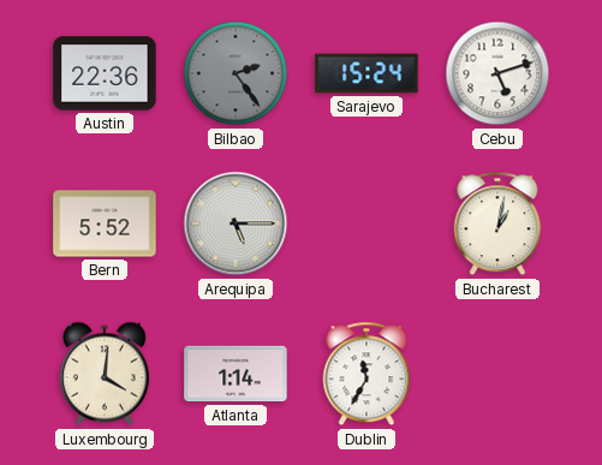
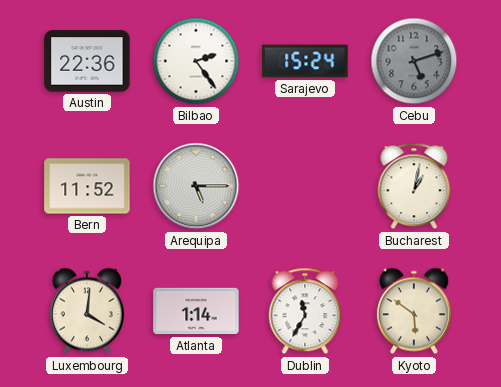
Bilbao dial: grey -> white (196, 61)
Cebu dial: white -> grey (414, 61)
Bern: 5:52 -> 11:52 (87, 186)
Kyoto: none -> 5:51 (414, 311)
